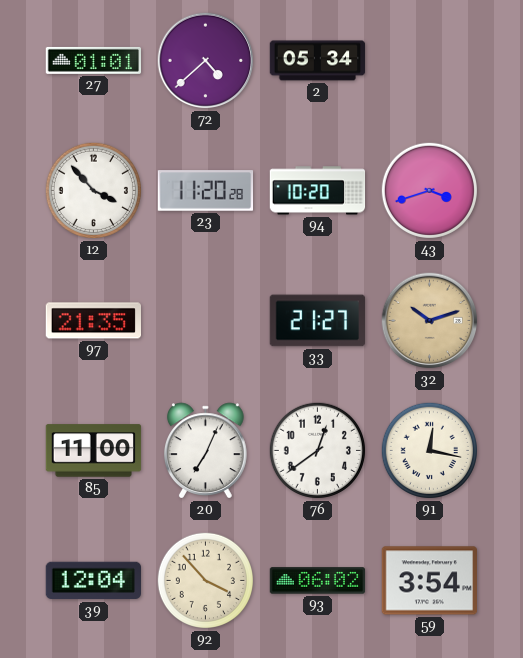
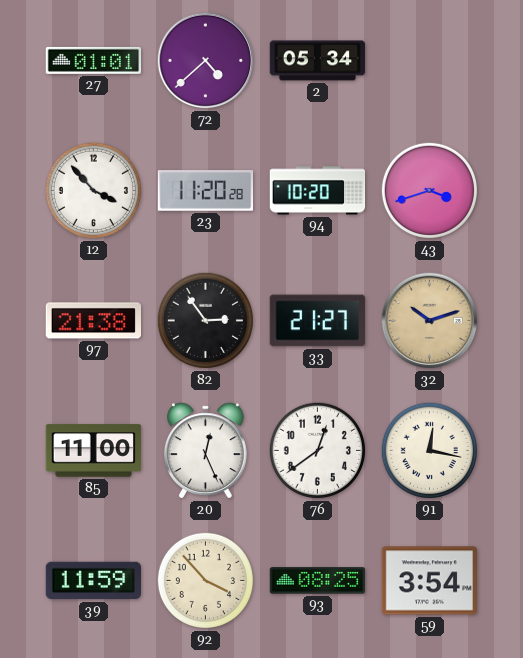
97: 21:35 -> 21:38 (93, 321)
82: none -> 2:54 (205, 320)
20: 7:04 -> 12:26 (205, 451)
39: 12:04 -> 11:59 (93, 581)
93: 06:02 -> 08:25 (318, 581)
